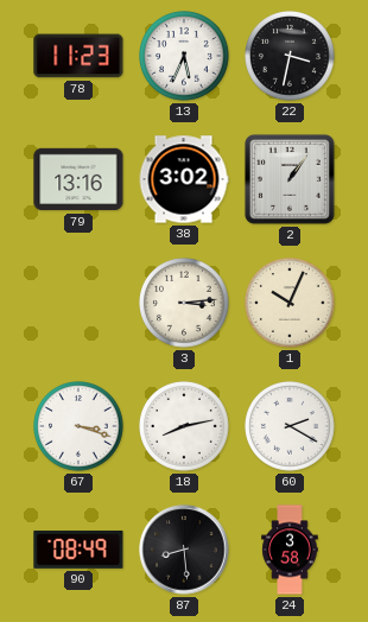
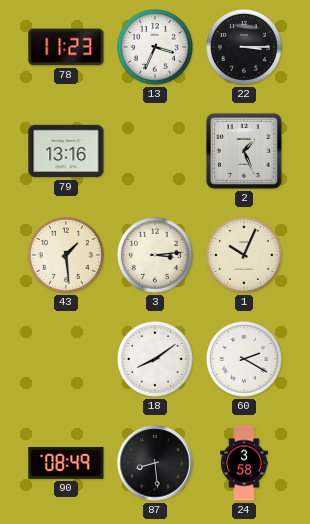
13: 5:34 -> 3:34 (156, 48)
22: 3:32 -> 3:15 (245, 48)
38: 3:02 -> none (184, 179)
2: 1:06 -> 1:26 (244, 151)
43: none -> 1:29 (67, 256)
67: 3:18 -> none (80, 427)
18: 8:13 -> 8:09 (156, 360)
